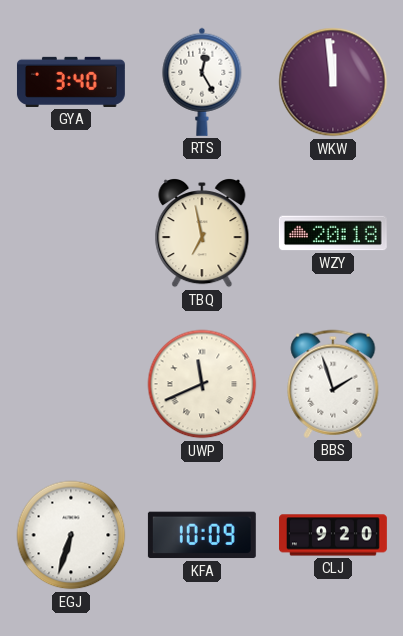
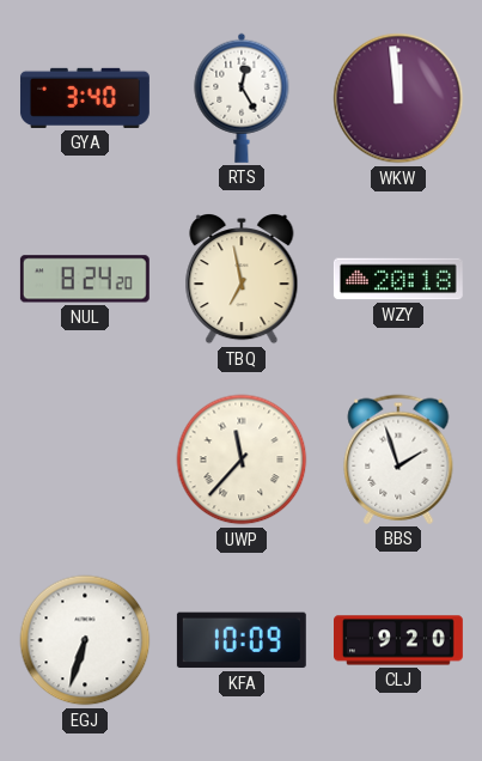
NUL: none -> 8:24 (85, 279)
UWP: 11:41 -> 11:37 (242, 459)
